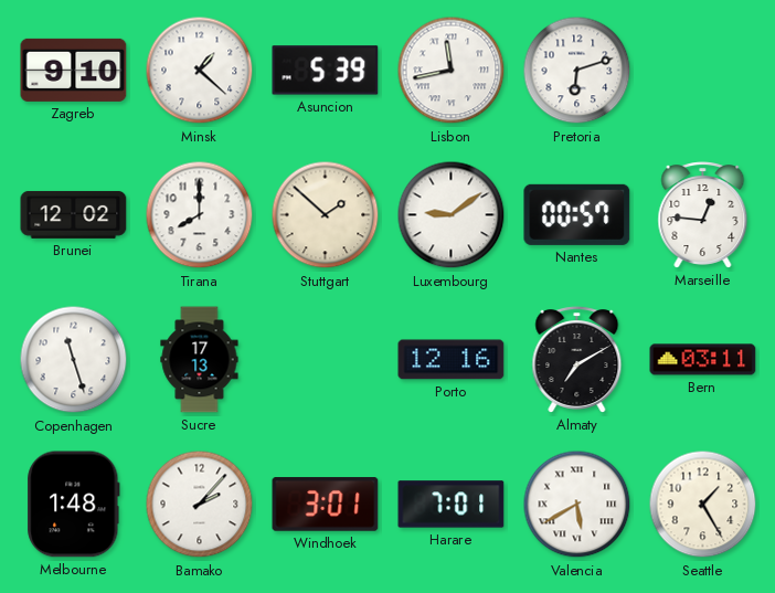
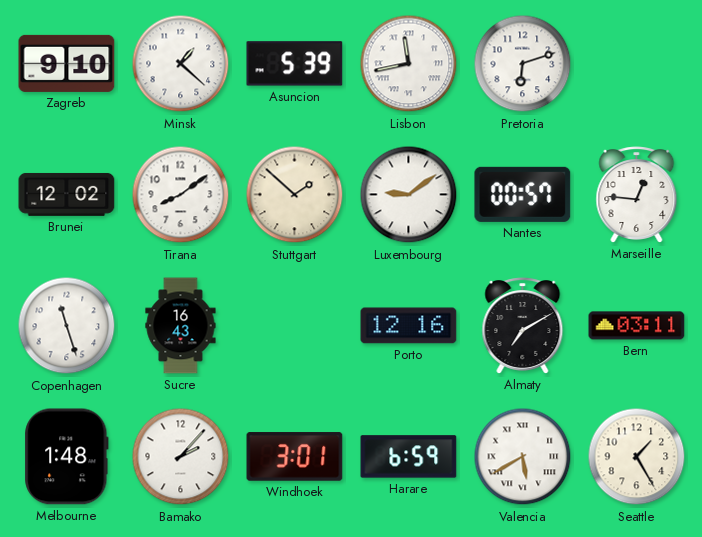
Tirana: 8:00 -> 8:09 (181, 195)
Sucre: 17:13 -> 16:43 (181, 326)
Harare: 7:01 -> 6:59 (409, 457)
